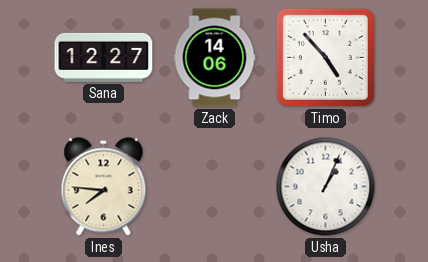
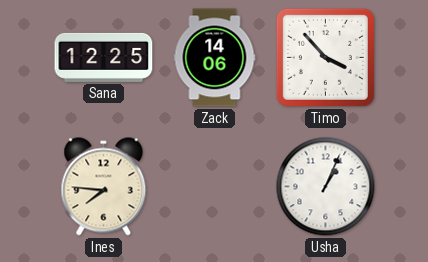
Sana: 12:27 -> 12:25 (104, 57)
Timo: 4:53 -> 3:53 (325, 57)
